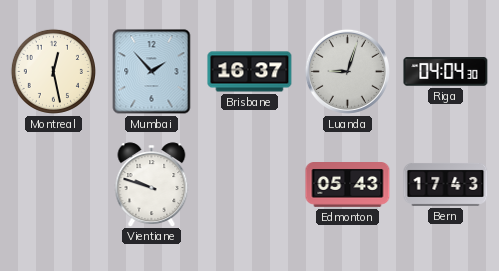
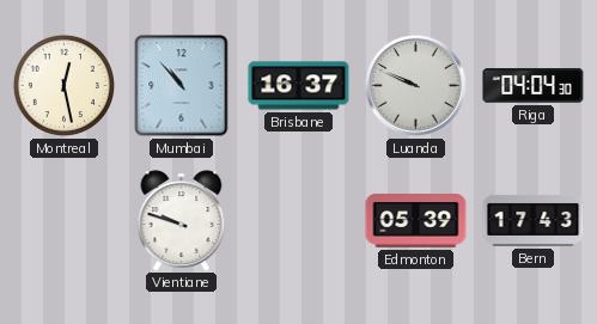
Mumbai: 1:53 -> 10:53 (182, 86)
Luanda: 9:03 -> 9:49 (415, 85)
Edmonton: 05:43 -> 05:39 (416, 221)
